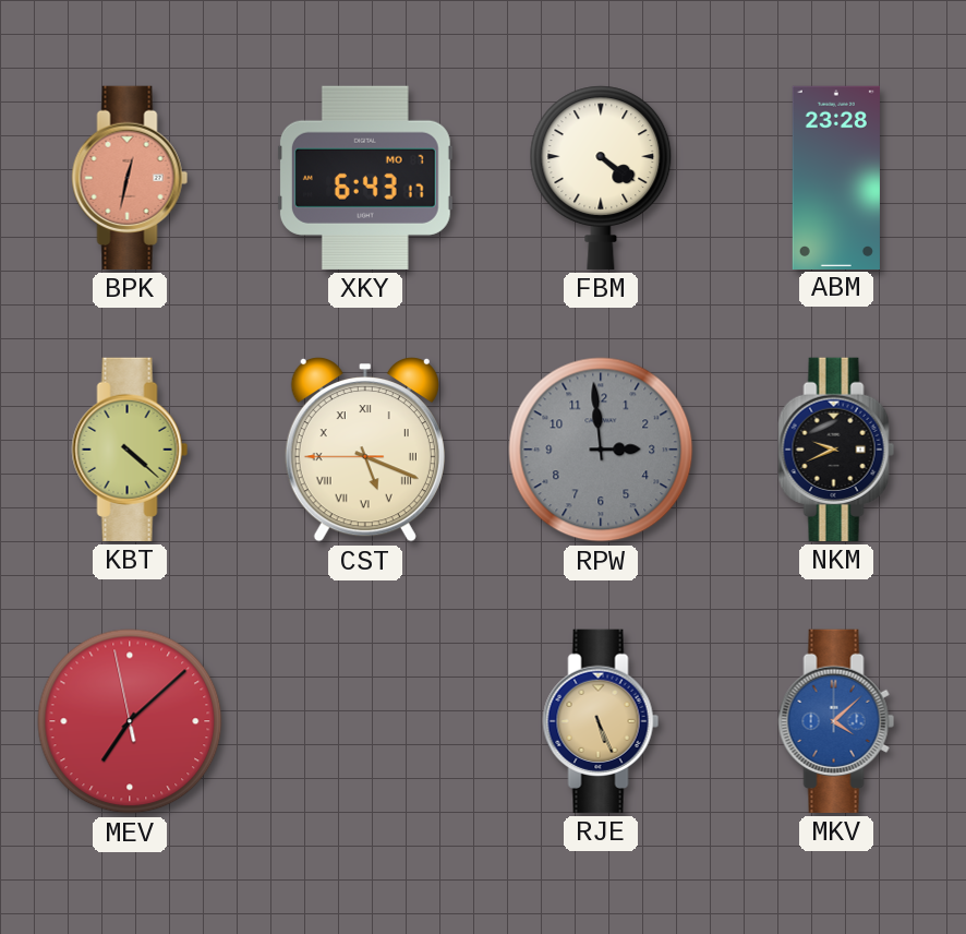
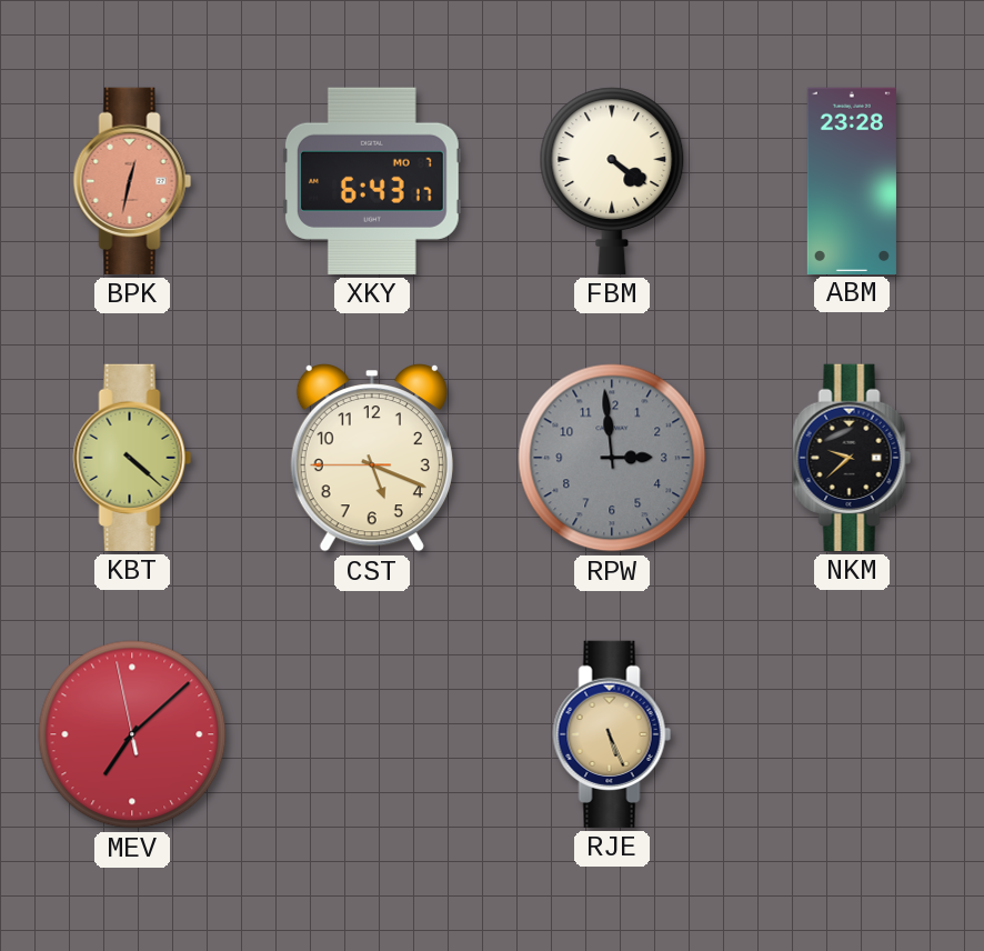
CST numerals: Roman -> Arabic (372, 458)
NKM: 9:41 -> 9:38 (852, 458)
MKV: 4:08 -> none (836, 721)
